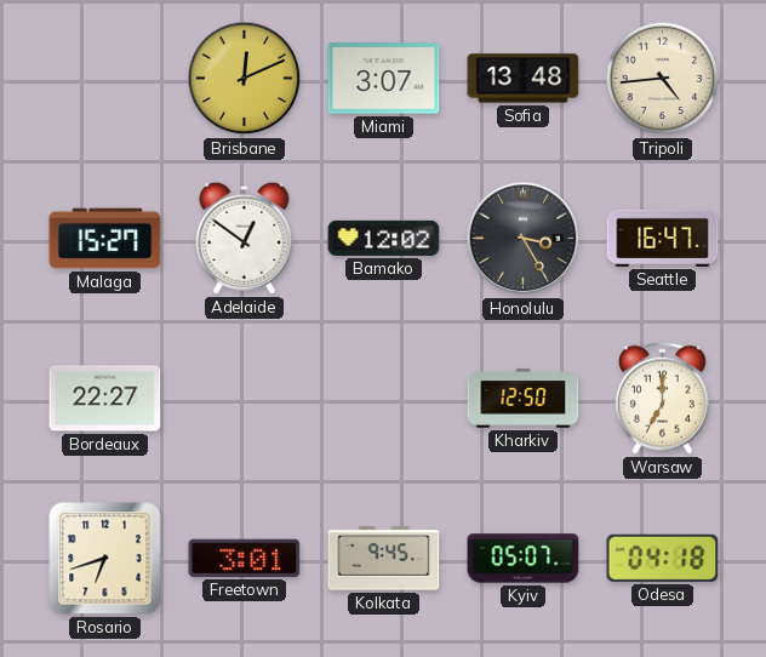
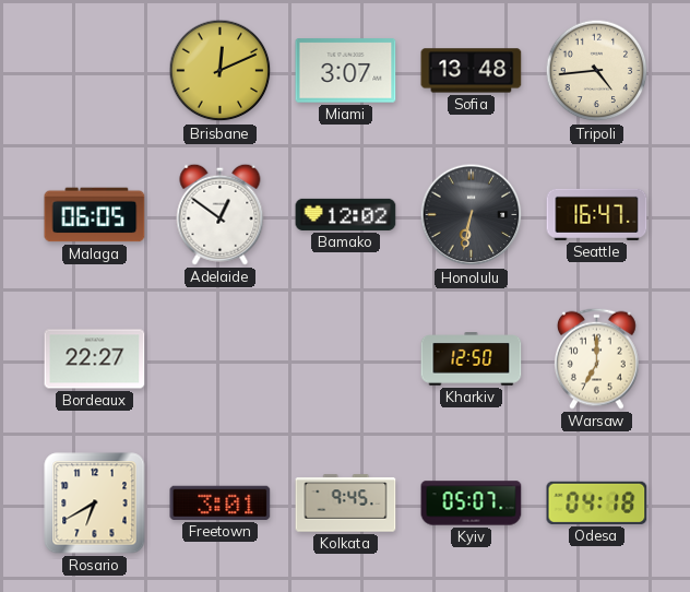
Malaga: 15:27 -> 06:05 (95, 215)
Honolulu: 3:25 -> 6:32 (472, 215)
Rosario: 6:42 -> 6:40 (95, 504)
